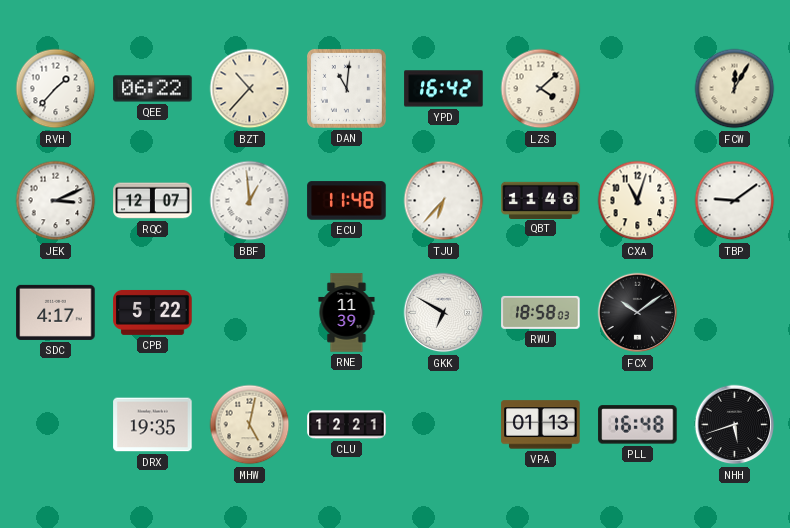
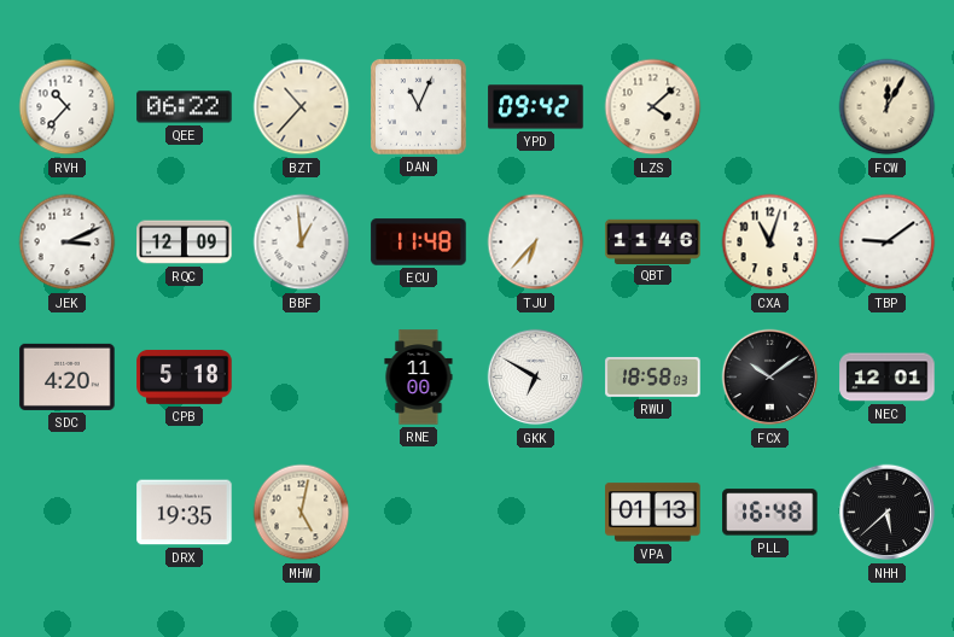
RVH: 1:37 -> 10:37 (68, 107)
DAN: 11:01 -> 11:04 (418, 106)
YPD: 16:42 -> 09:42 (536, 107)
RQC: 12:07 -> 12:09 (185, 242)
SDC: 4:17 -> 4:20 (68, 376)
CPB: 5:22 -> 5:18 (185, 376)
RNE: 11:39 -> 11:00 (419, 378)
NEC: none -> 12:01 (888, 378)
CLU: 12:21 -> none (347, 425)
NHH: 5:42 -> 5:38 (888, 513)
